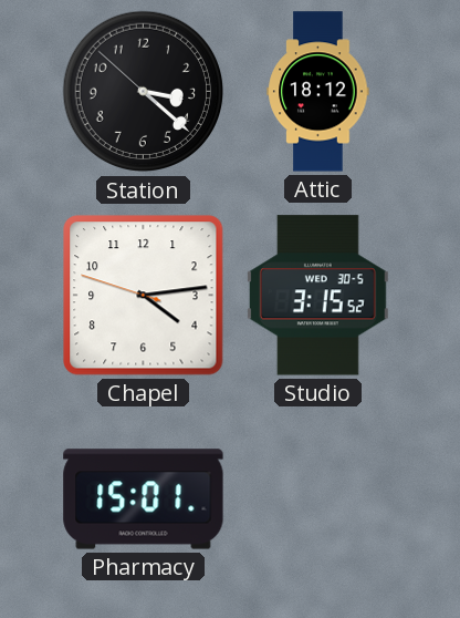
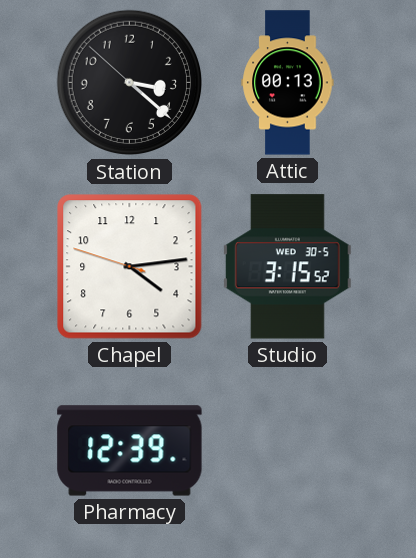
Attic: 18:12 -> 00:13 (288, 83)
Pharmacy: 15:01 -> 12:39 (130, 451)
